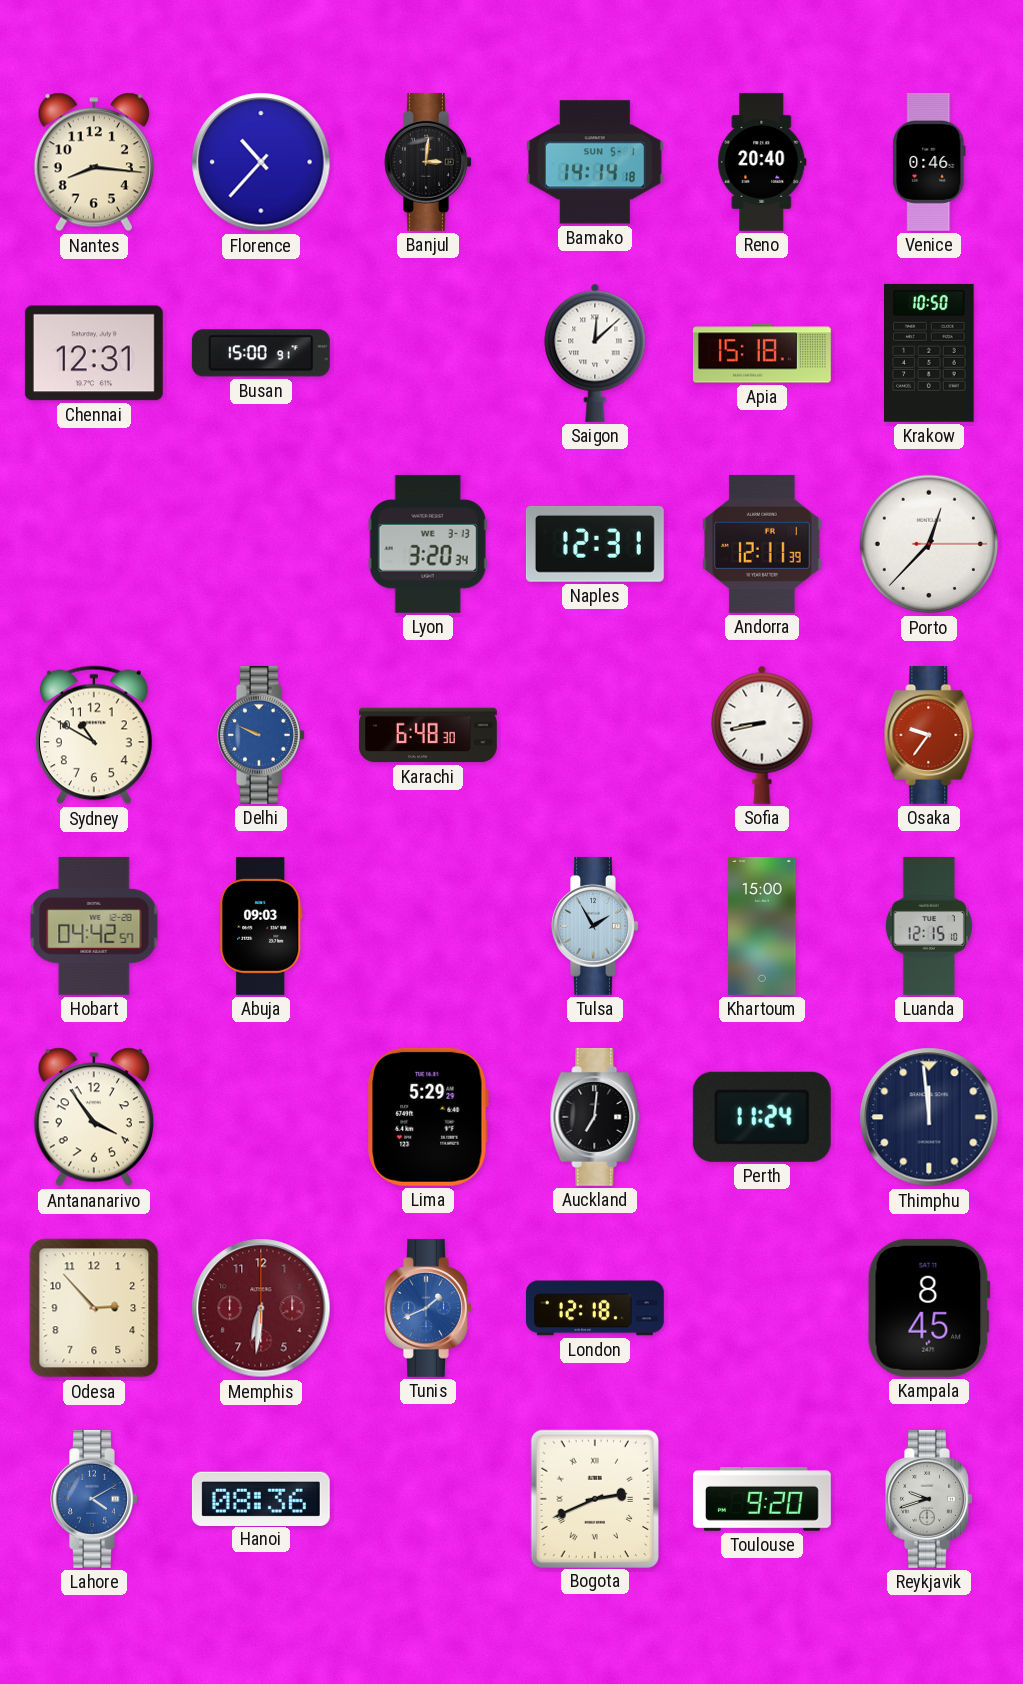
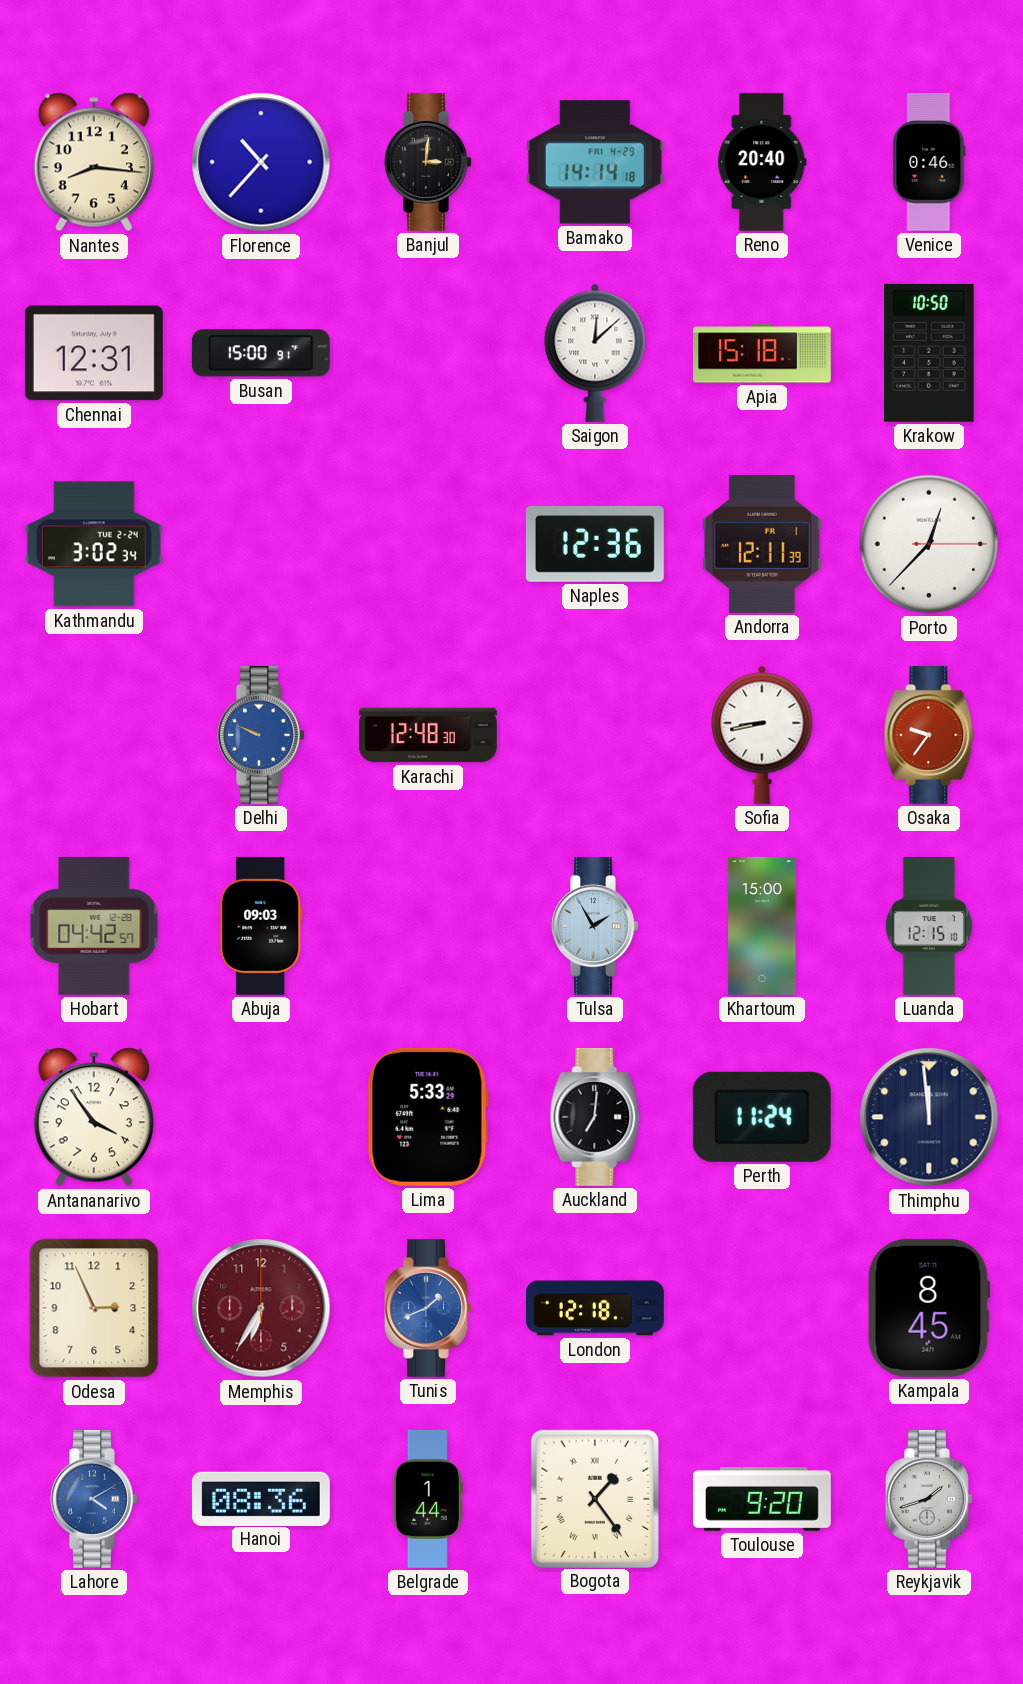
Bamako date: SUN 5-1 -> FRI 4-29 (595, 162)
Kathmandu: none -> 3:02 (94, 544)
Lyon: 3:20 -> none (428, 544)
Naples: 12:31 -> 12:36 (595, 544)
Sydney: 10:50 -> none (95, 735)
Karachi: 6:48 -> 12:48 (428, 735)
Lima: 5:29 -> 5:33 (428, 1117)
Odesa: 2:53 -> 2:56 (94, 1308)
Memphis: 6:31 -> 6:35 (261, 1308)
Belgrade: none -> 1:44 (428, 1500)
Bogota: 2:41 -> 1:24 (594, 1498)
Reykjavik: 9:42 -> 1:42 (929, 1499)
